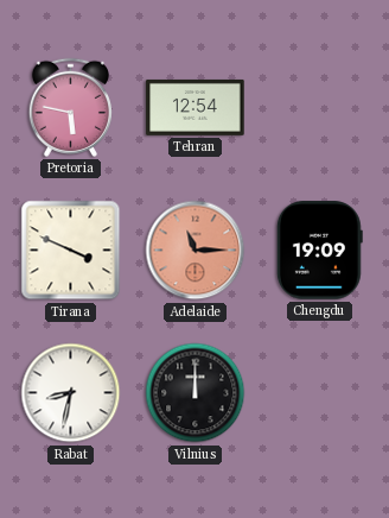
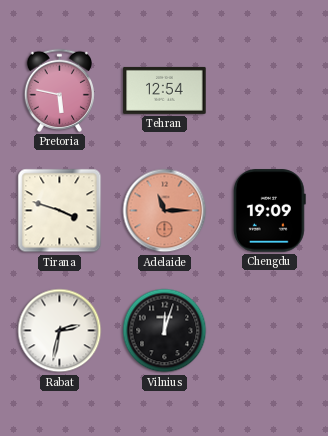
Tirana: 3:49 -> 3:48 (60, 211)
Rabat: 8:32 -> 2:32 (60, 331)
Vilnius: 12:00 -> 12:03 (165, 331)
